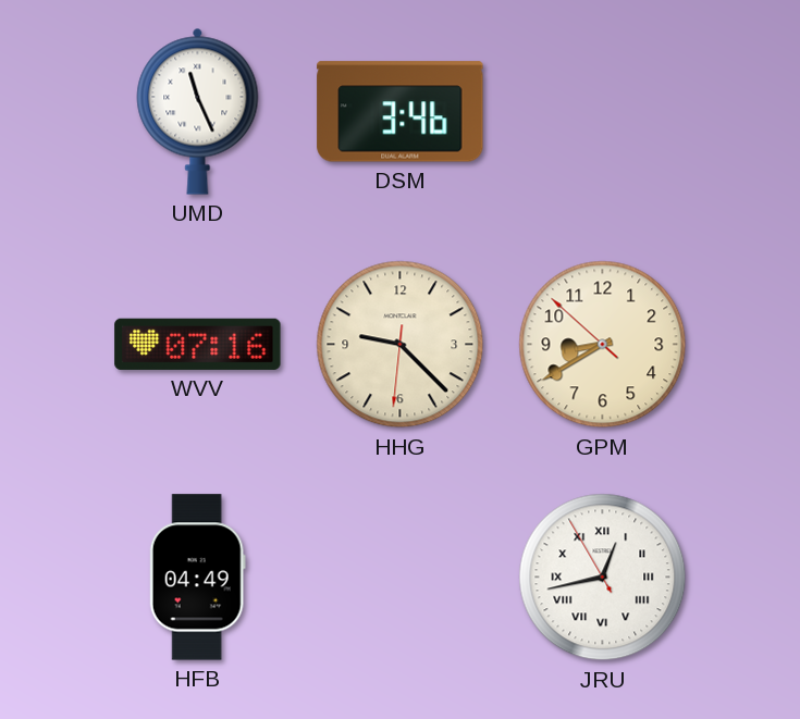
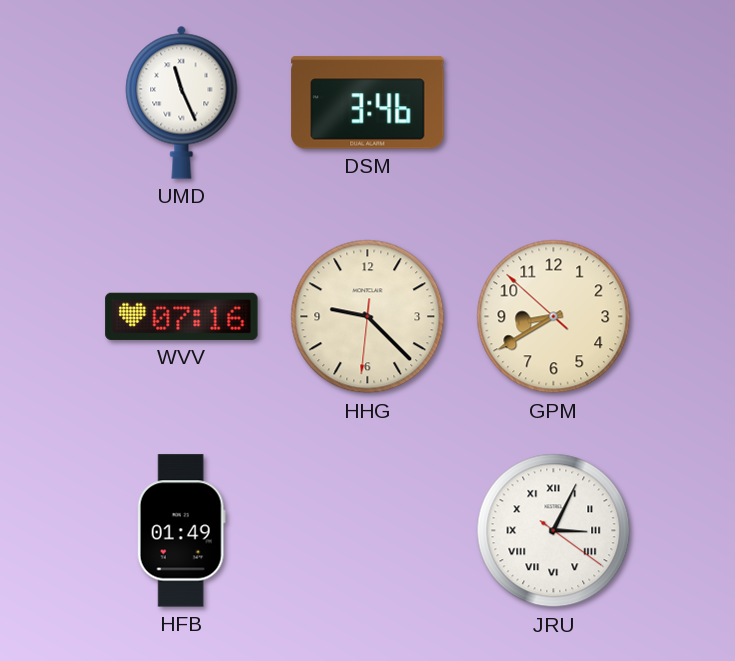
HFB: 04:49 -> 01:49 (181, 531)
JRU: 12:42 -> 3:04 (554, 531)
